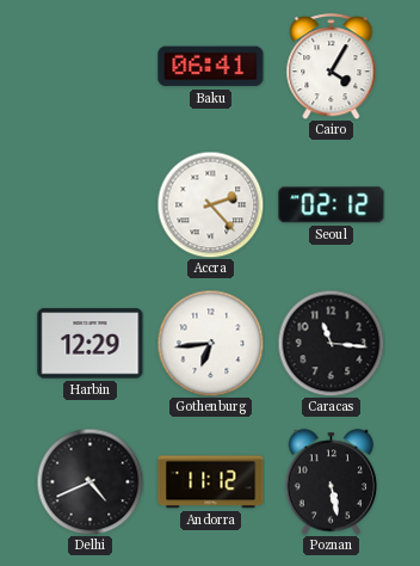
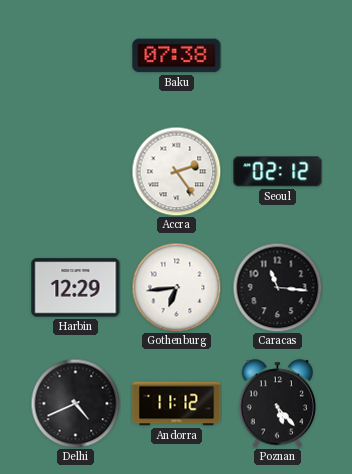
Baku: 06:41 -> 07:38 (177, 56)
Cairo: 4:05 -> none (332, 67)
Accra: 2:23 -> 2:24 (176, 171)
Poznan: 5:28 -> 5:23 (278, 404)
